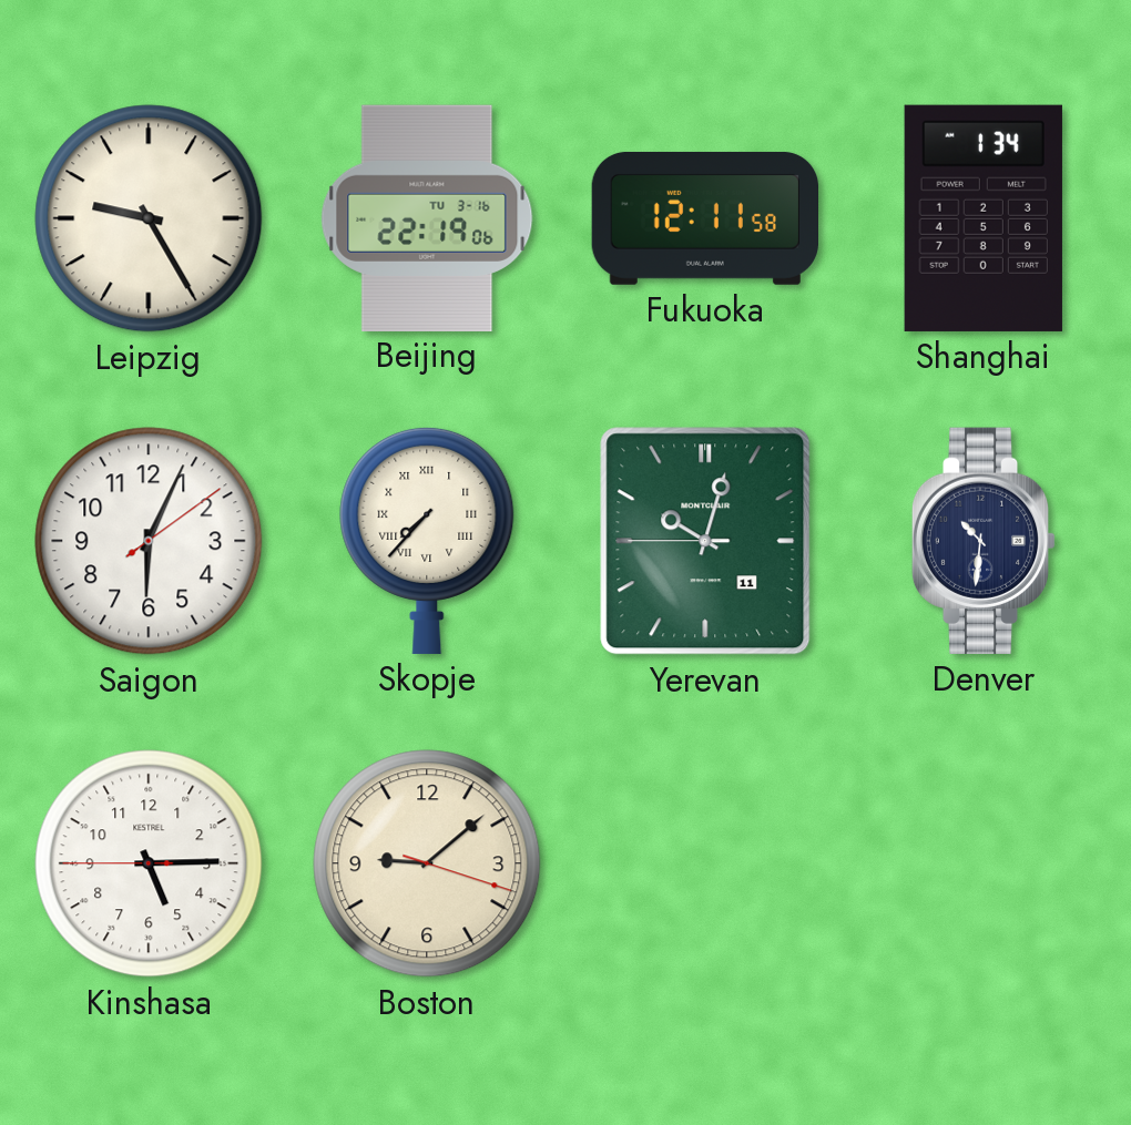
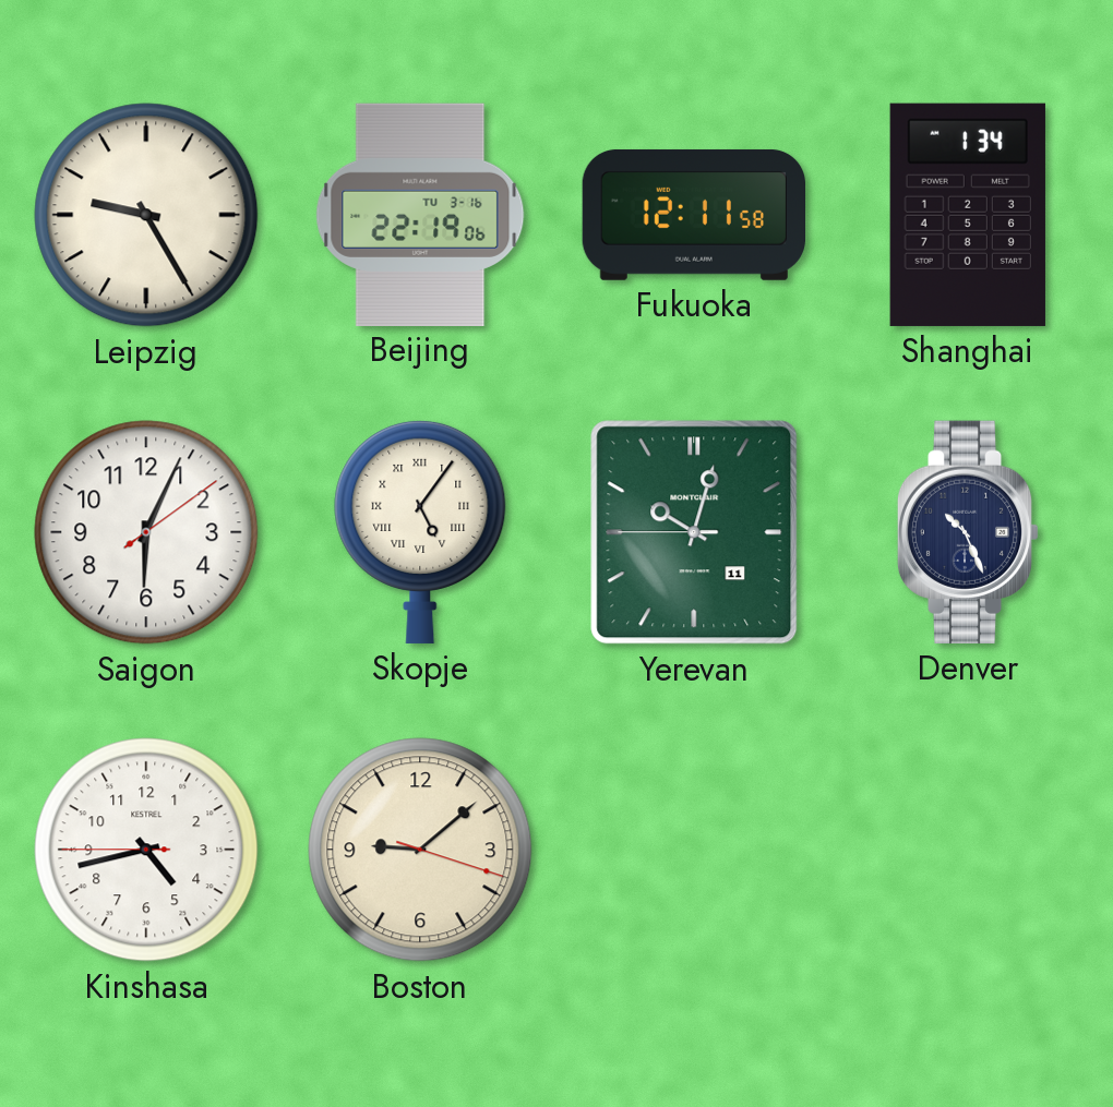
Skopje: 7:37 -> 5:06 (420, 531)
Denver: 10:31 -> 10:26 (968, 532)
Kinshasa: 5:14 -> 4:42 (146, 850)
